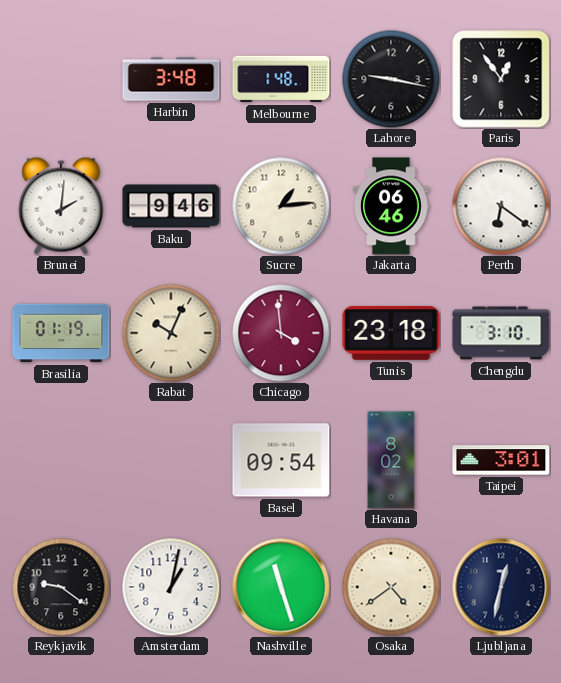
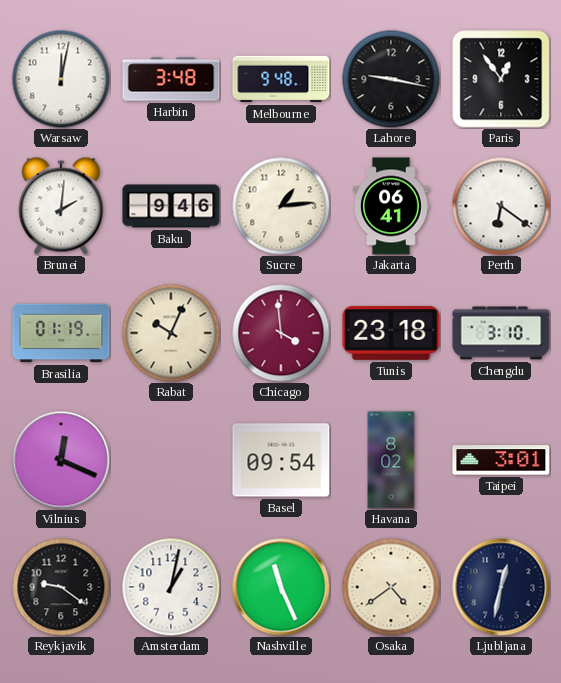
Warsaw: none -> 12:02 (61, 79)
Melbourne: 1:48 -> 9:48 (281, 79)
Jakarta: 06:46 -> 06:41 (392, 206)
Vilnius: none -> 12:19 (61, 460)
Nashville: 11:27 -> 11:26 (281, 587)
